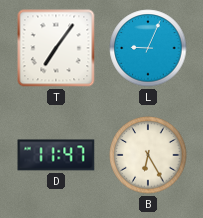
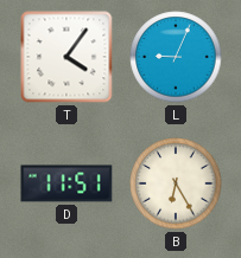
T: 7:06 -> 4:06 (66, 57)
D: 11:47 -> 11:51 (66, 183)
